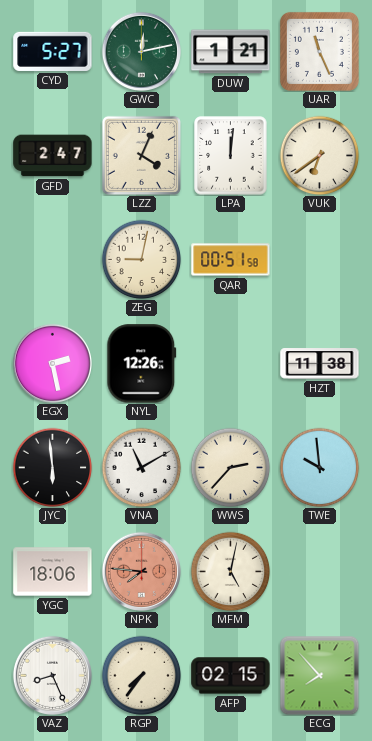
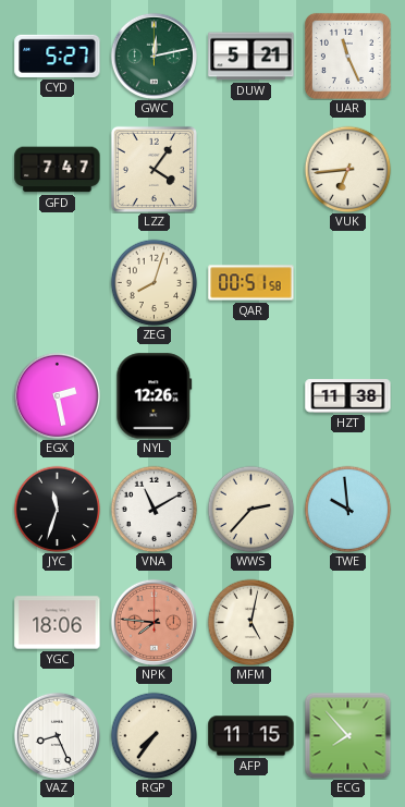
DUW: 1:21 -> 5:21 (251, 57)
GFD: 2:47 -> 7:47 (58, 170)
LZZ: 4:04 -> 4:06 (154, 169)
LPA: 12:01 -> none (231, 156)
VUK: 6:39 -> 6:44 (347, 169)
ZEG: 9:02 -> 8:03 (154, 282)
JYC: 5:59 -> 11:33 (57, 509)
AFP: 02:15 -> 11:15 (251, 736)
